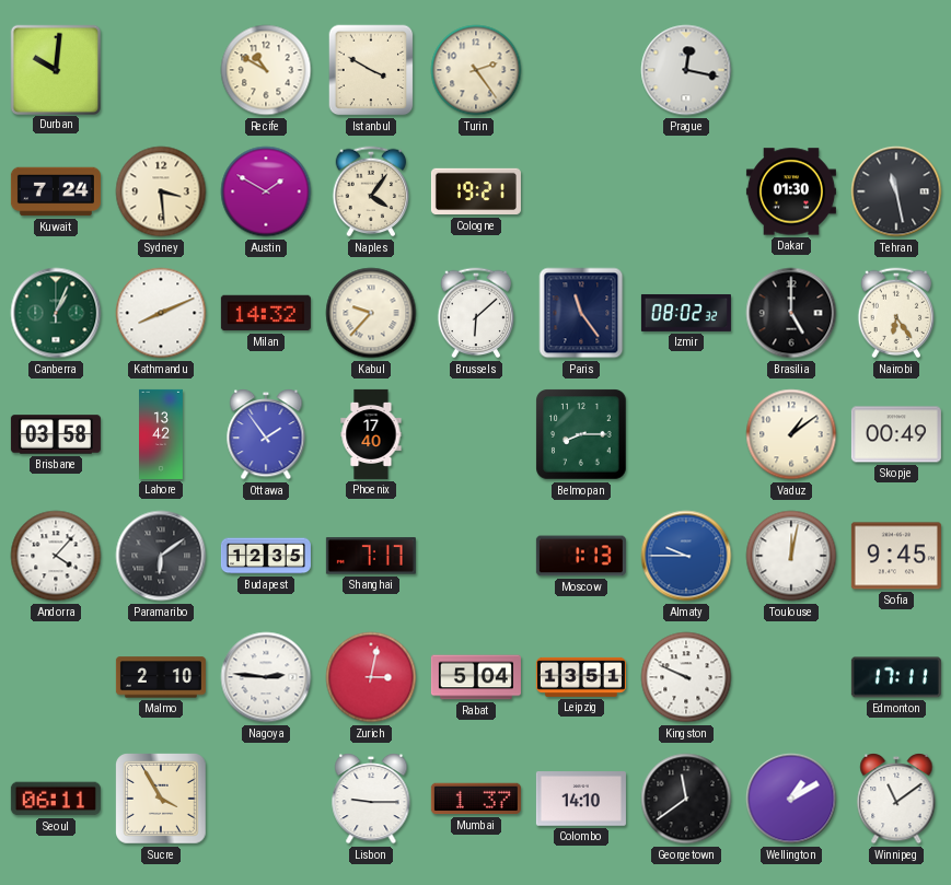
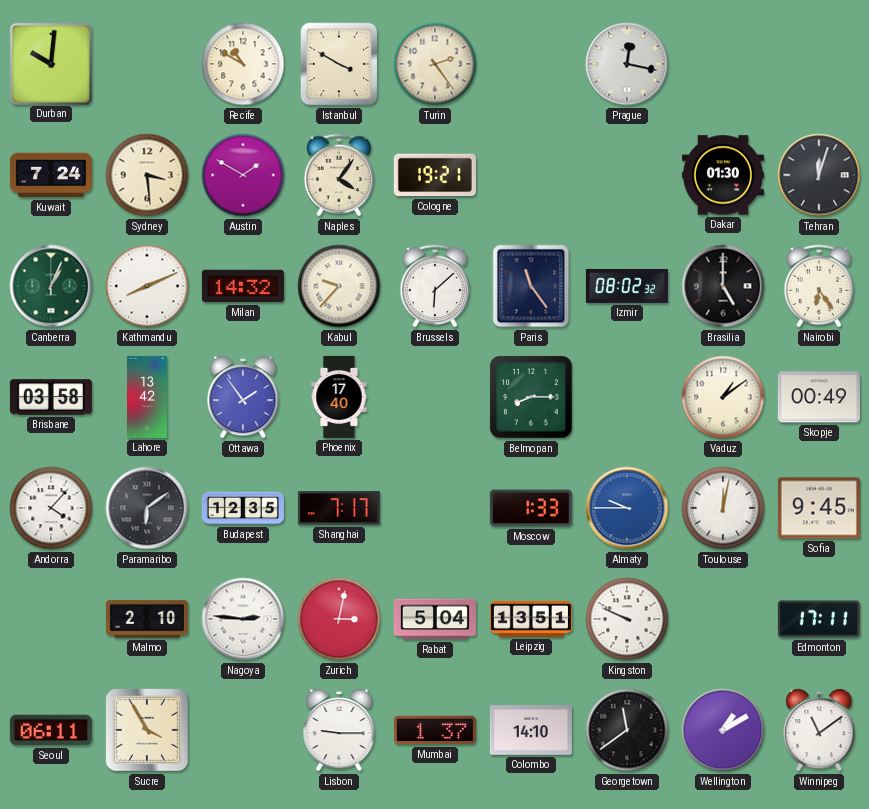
Tehran: 11:28 -> 12:03 (819, 175)
Moscow: 1:13 -> 1:33 (531, 508)
